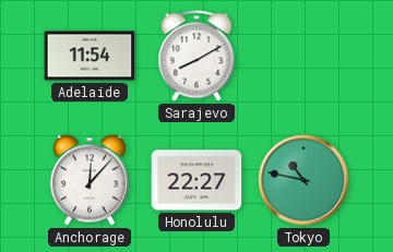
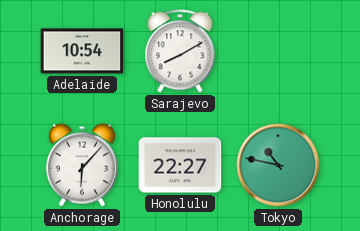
Adelaide: 11:54 -> 10:54 (82, 51)
Anchorage: 12:07 -> 6:07 (82, 165)
